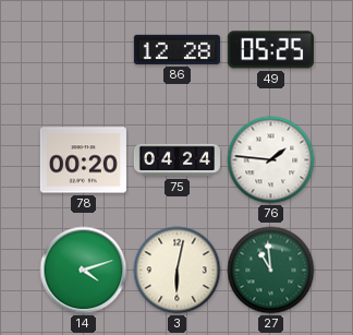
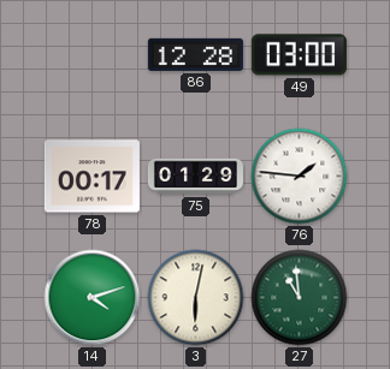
49: 05:25 -> 03:00 (299, 55)
78: 00:20 -> 00:17 (91, 177)
75: 04:24 -> 01:29 (195, 177)
